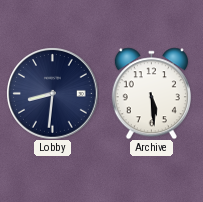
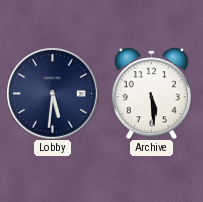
Lobby: 8:31 -> 5:31 (52, 93)
